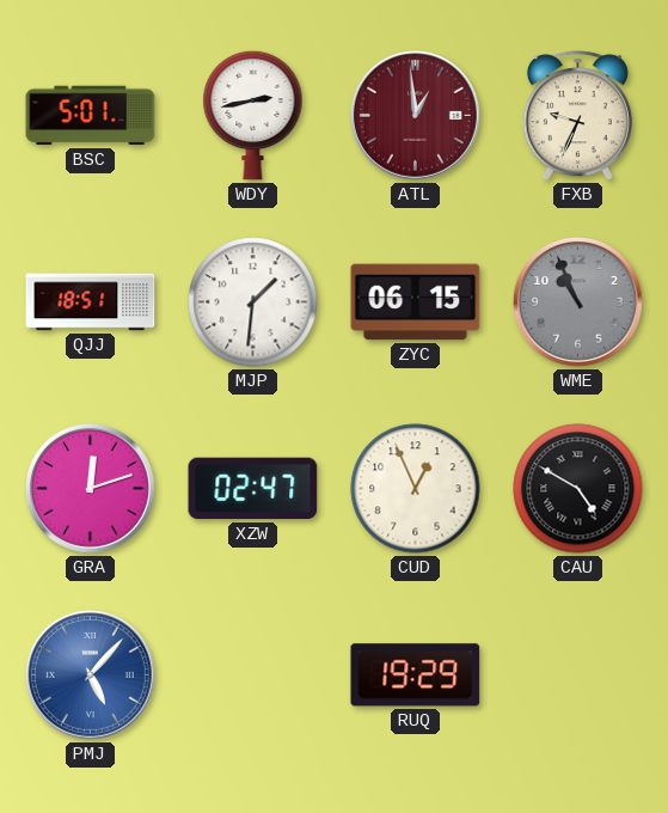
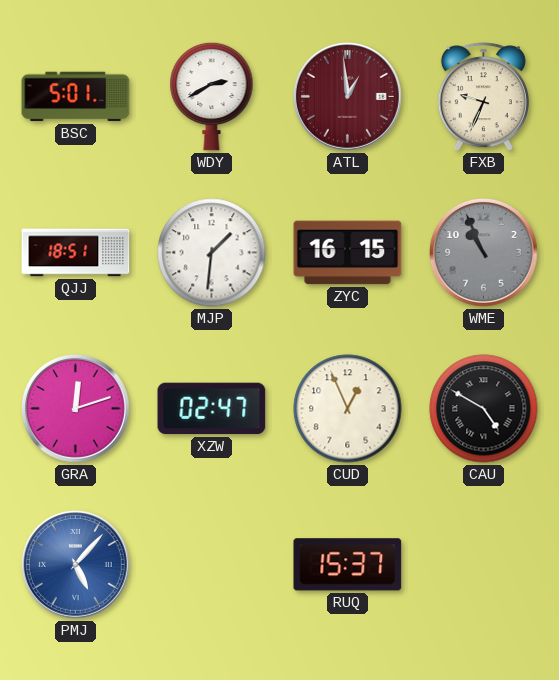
WDY: 2:43 -> 2:40 (212, 96)
ZYC: 06:15 -> 16:15 (348, 253)
RUQ: 19:29 -> 15:37 (348, 565)
